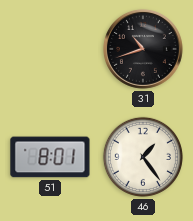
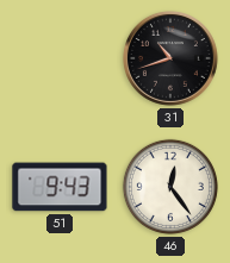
51: 8:01 -> 9:43 (60, 187)
46: 1:24 -> 12:24 (170, 187)
